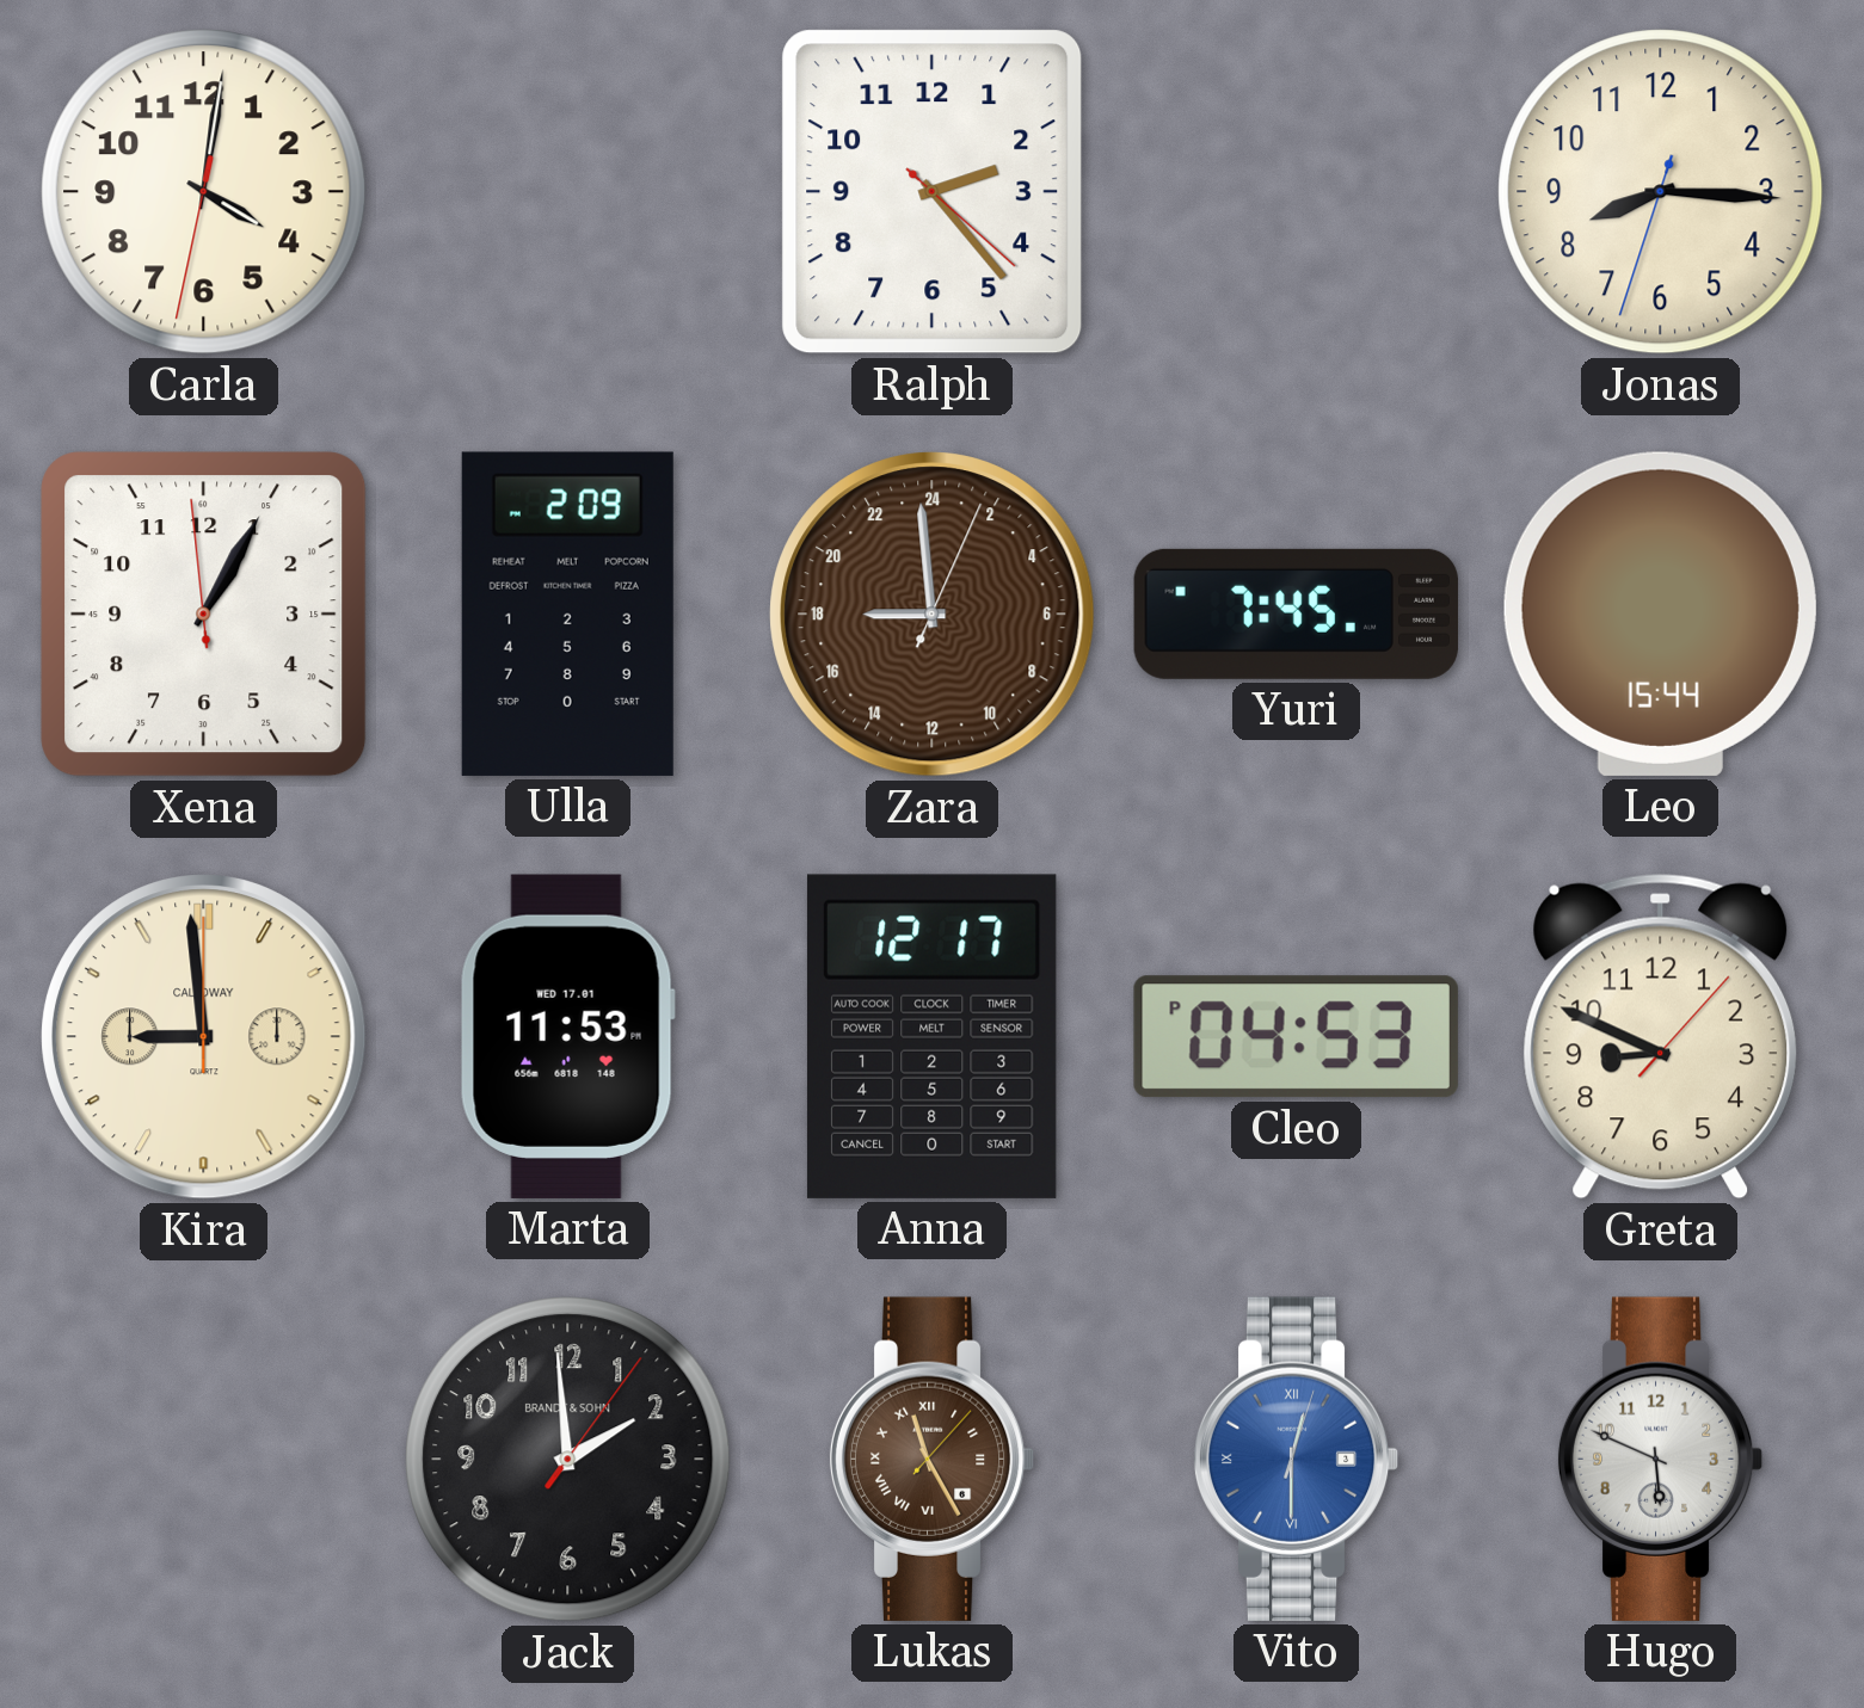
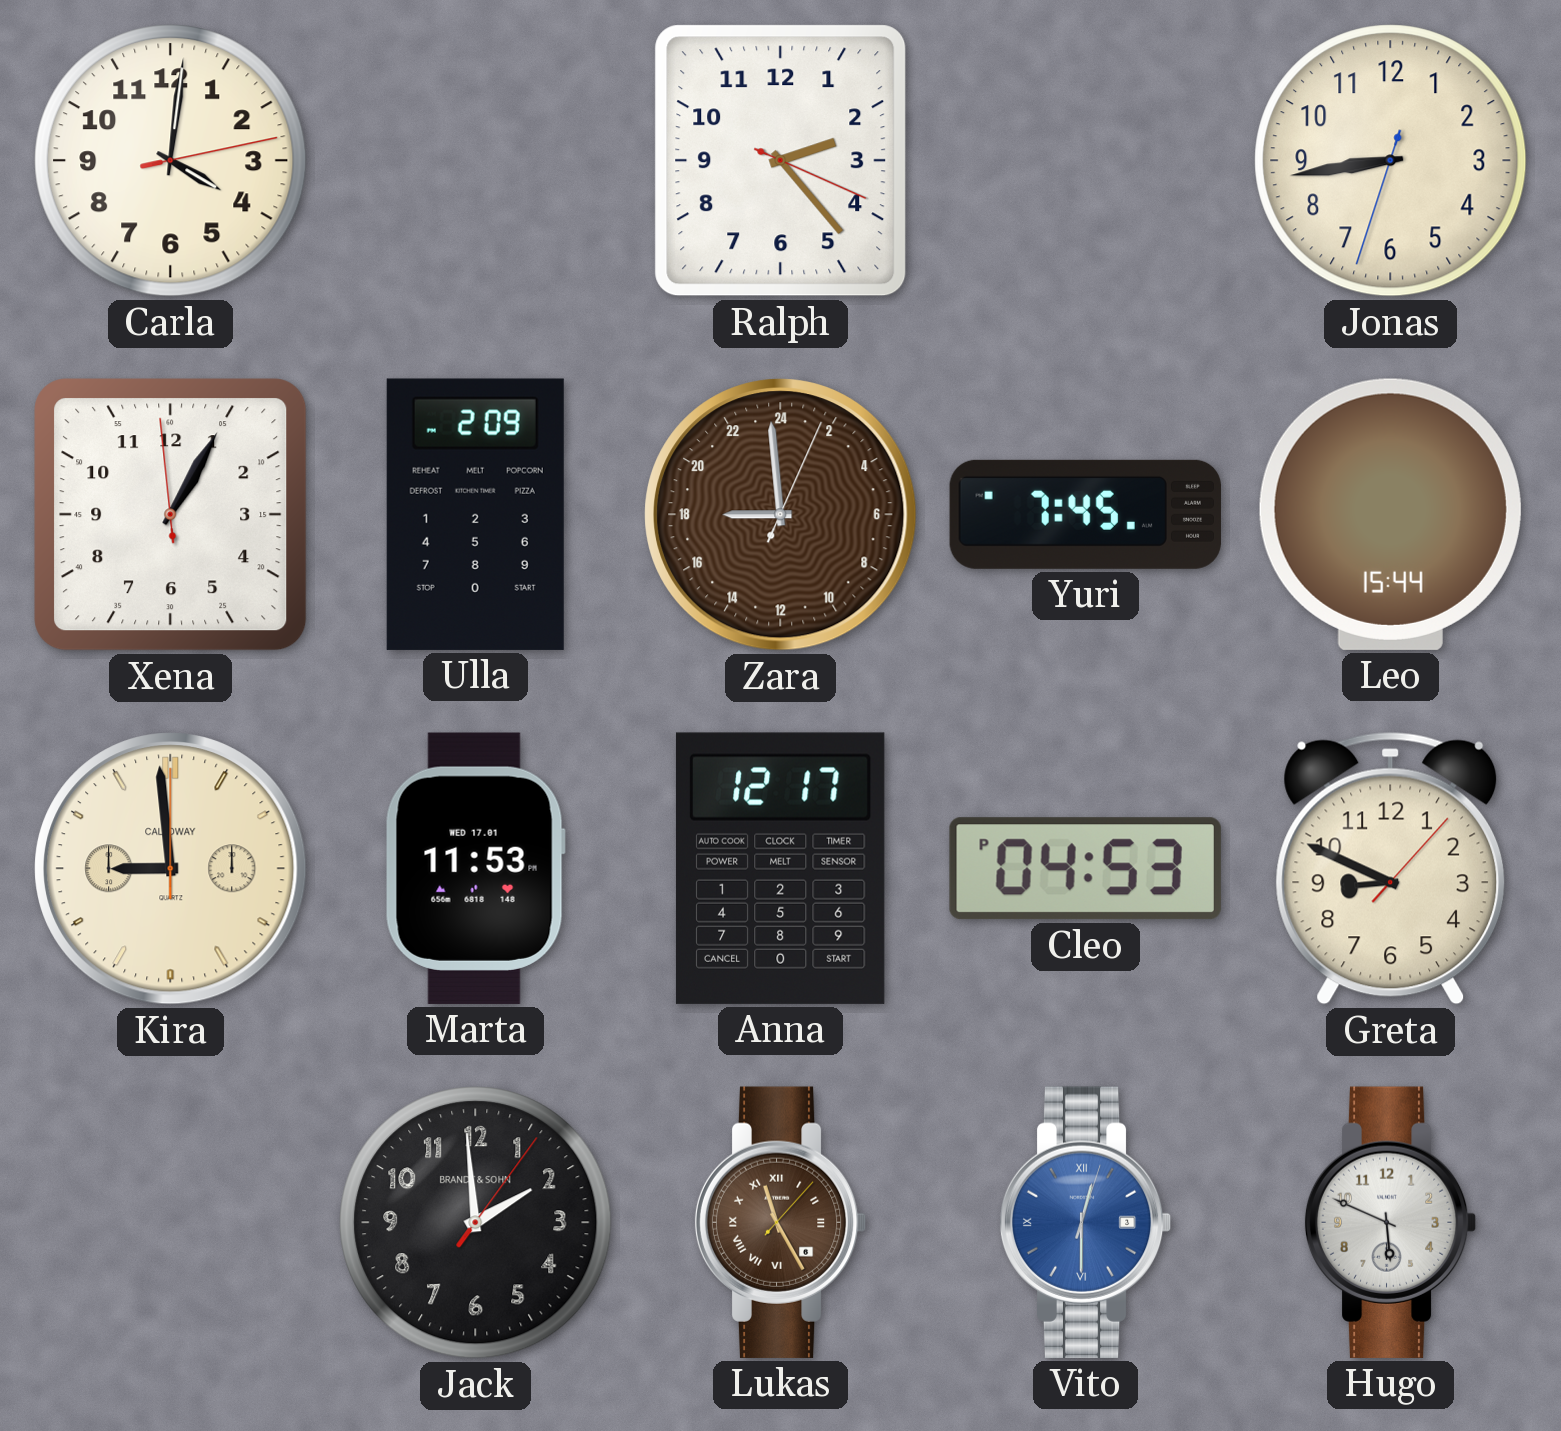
Carla: 4:01:32 -> 4:01:13 (171, 161)
Ralph: 2:23:22 -> 2:23:19 (781, 161)
Jonas: 8:15 -> 8:43 (1391, 161)
